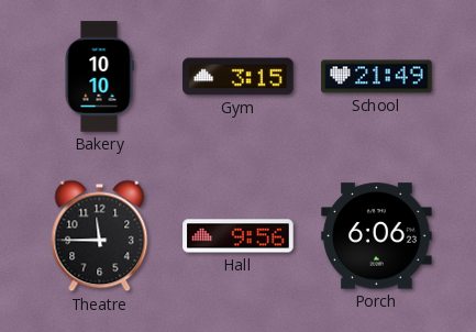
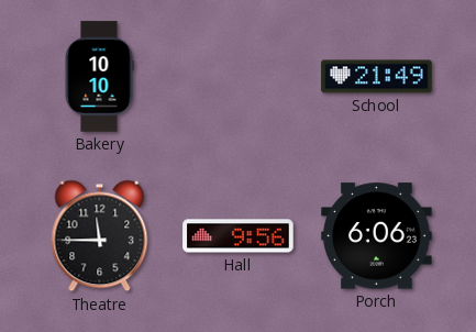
Gym: 3:15 -> none (239, 77)
